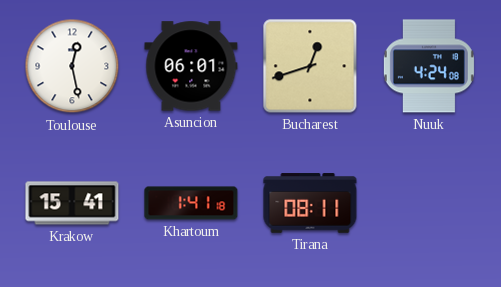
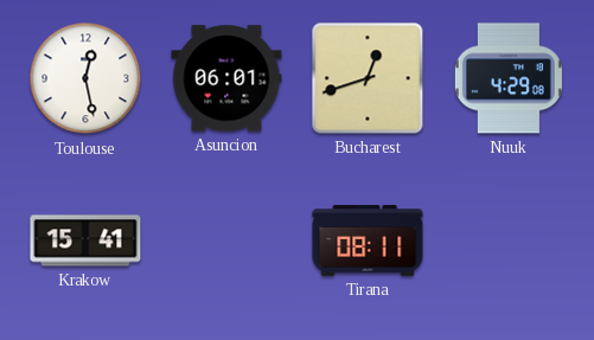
Nuuk: 4:24 -> 4:29 (509, 78)
Khartoum: 1:41 -> none (191, 203)
